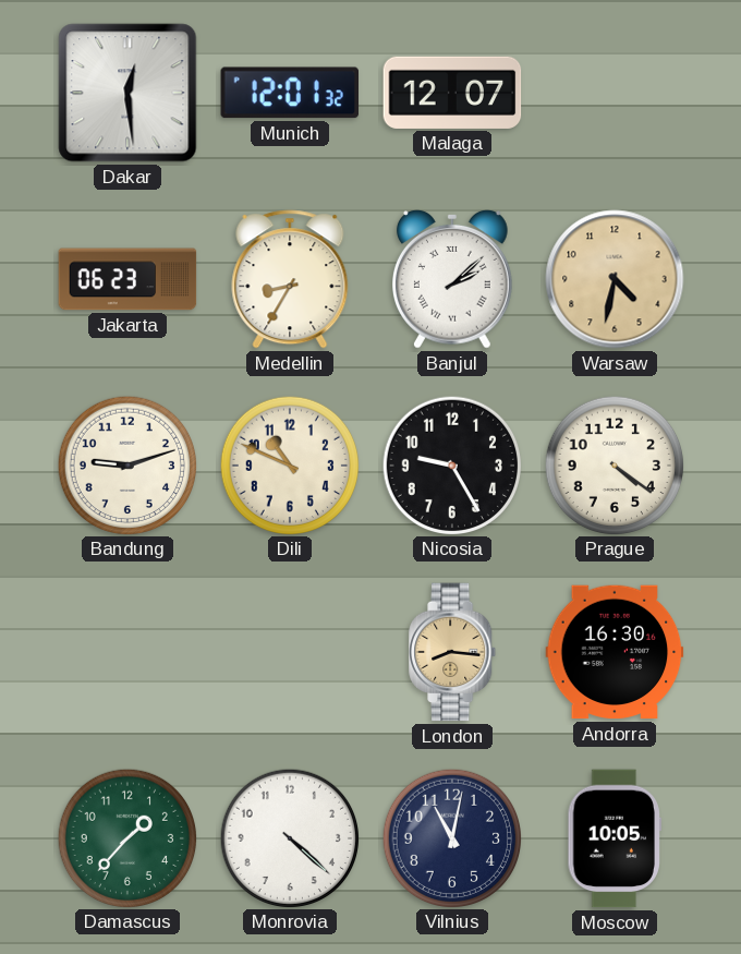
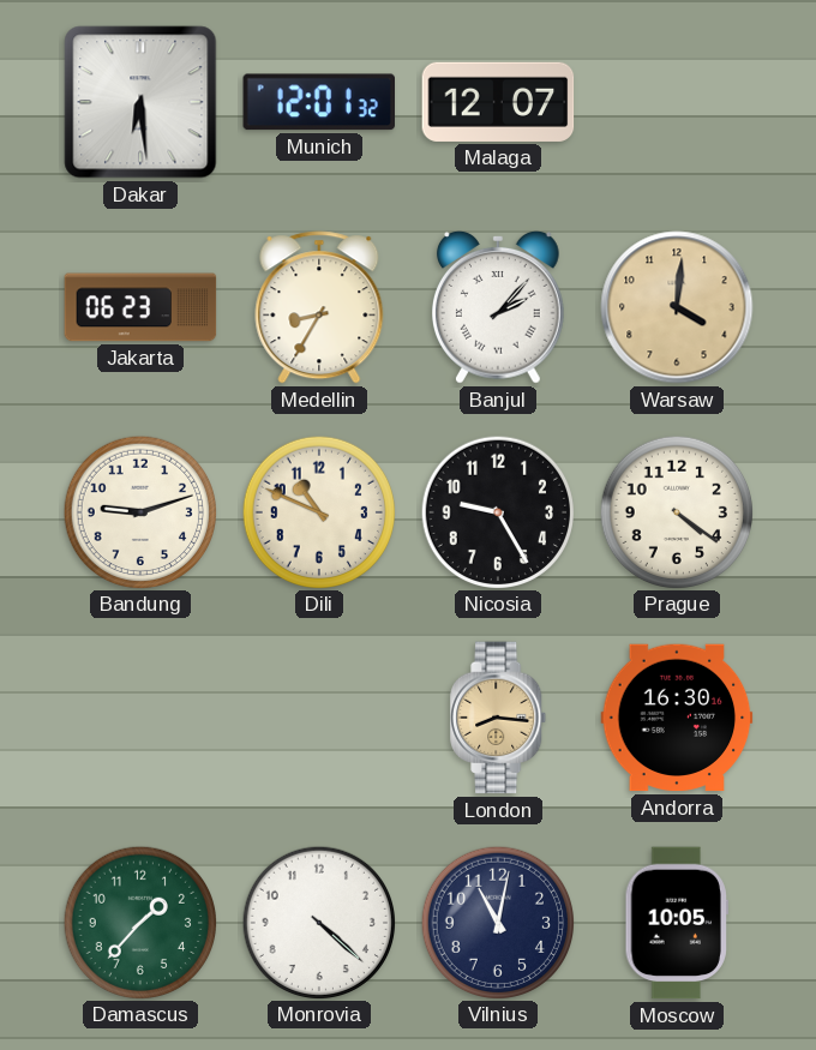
Dakar: 12:29 -> 6:29 (140, 102)
Banjul: 2:08 -> 2:07 (499, 308)
Warsaw: 4:32 -> 4:01 (677, 307)
